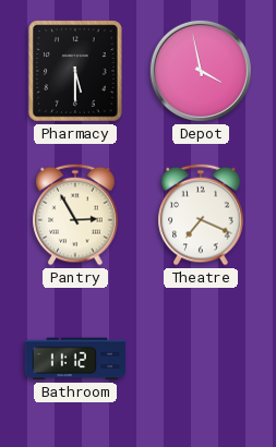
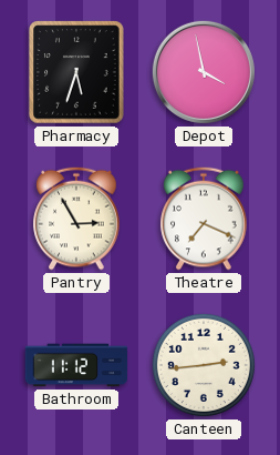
Pharmacy: 5:30 -> 5:33 (76, 72)
Canteen: none -> 2:44 (204, 365)
